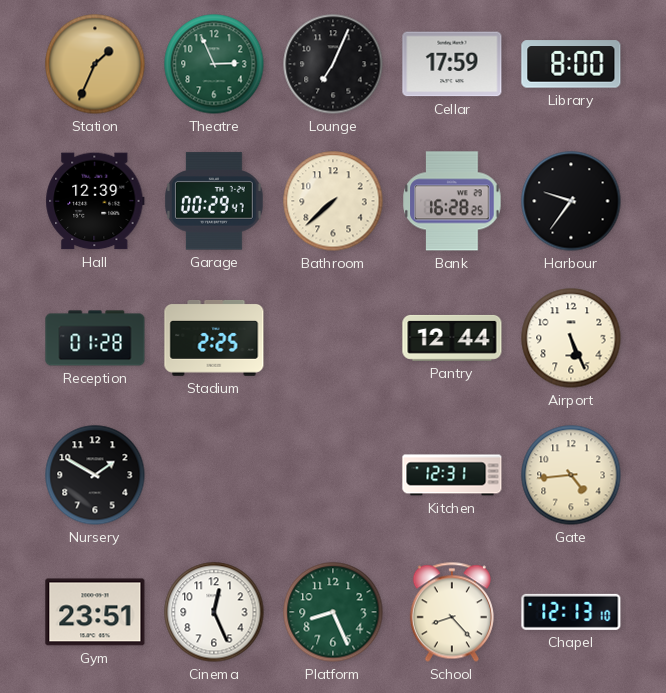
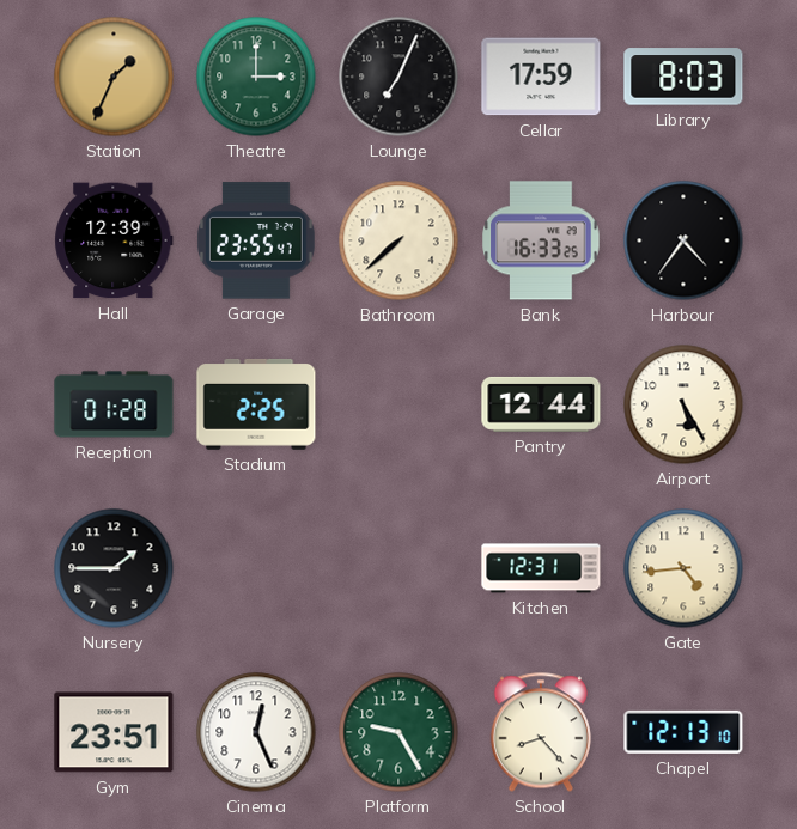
Theatre: 2:56 -> 3:00 (256, 77)
Library: 8:00 -> 8:03 (683, 77)
Garage: 00:29 -> 23:55 (256, 240)
Bank: 16:28 -> 16:33 (541, 240)
Harbour: 9:36 -> 4:36 (683, 240)
Airport: 5:26 -> 5:25 (683, 404)
Nursery: 1:50 -> 1:45 (114, 568)
Platform: 8:26 -> 9:25 (398, 732)
